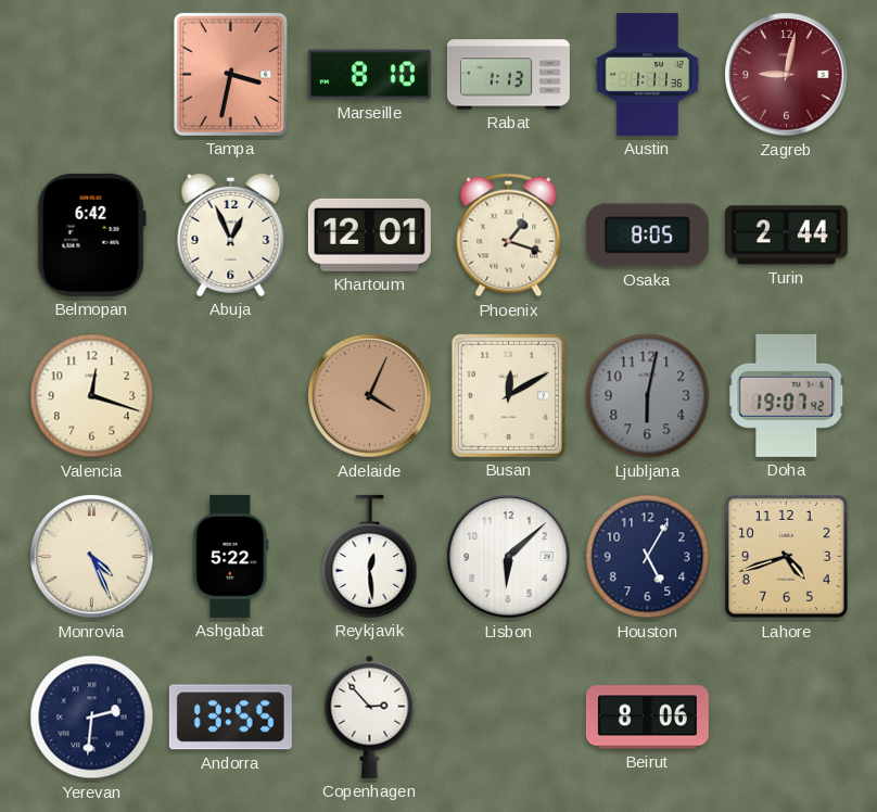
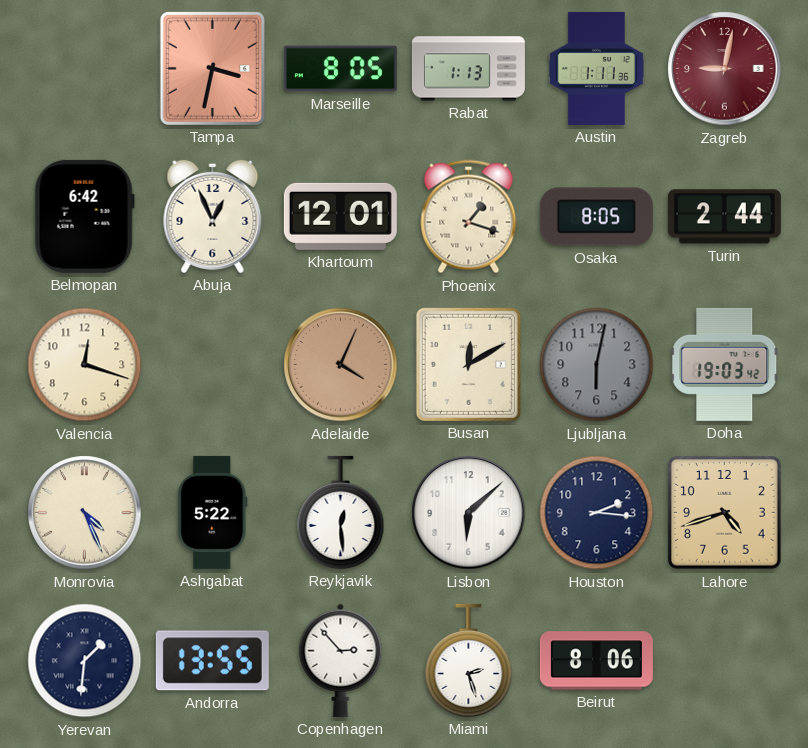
Marseille: 8:10 -> 8:05 (340, 69)
Doha: 19:07 -> 19:03 (725, 364)
Houston: 5:05 -> 2:16 (597, 513)
Yerevan: 2:31 -> 1:31 (85, 661)
Miami: none -> 2:27 (469, 660)
